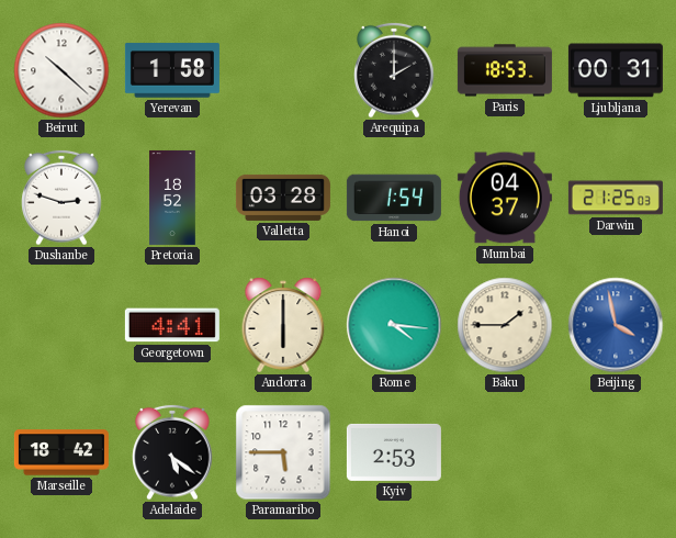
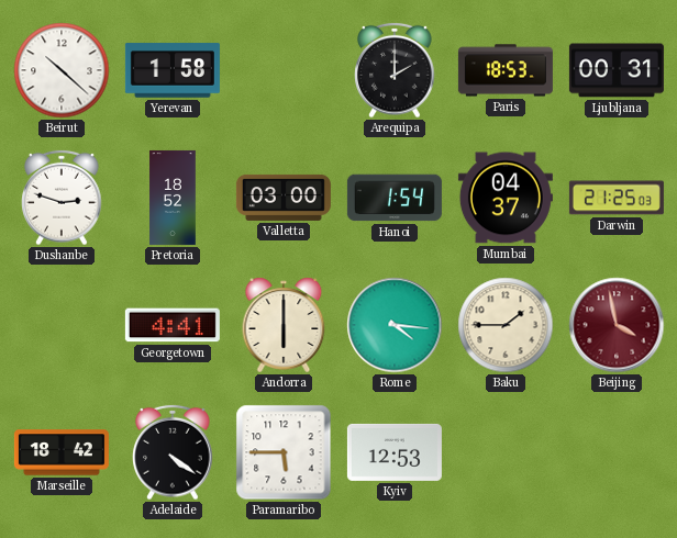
Valletta: 03:28 -> 03:00 (284, 198)
Beijing dial: blue -> burgundy (617, 325)
Adelaide: 5:21 -> 4:21 (173, 452)
Kyiv: 2:53 -> 12:53 (395, 452)
